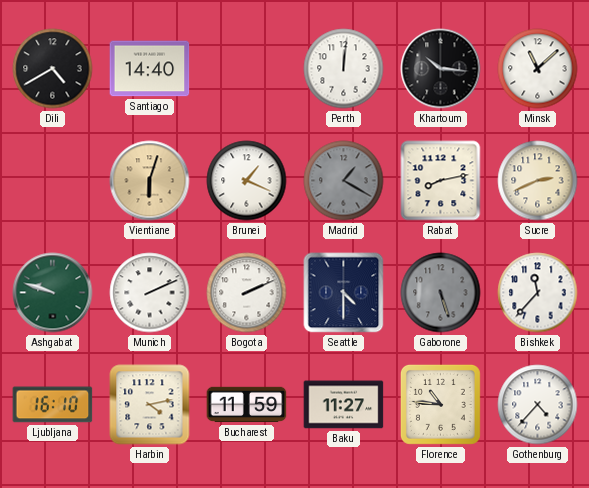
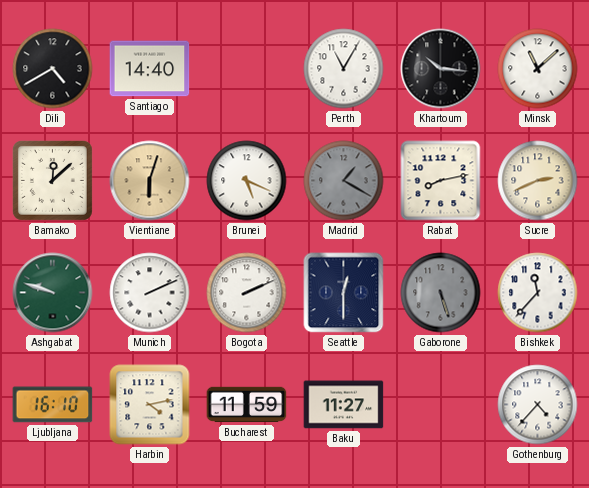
Perth: 12:01 -> 11:05 (344, 69)
Bamako: none -> 12:08 (52, 180)
Brunei: 1:19 -> 5:19 (247, 181)
Seattle: 4:30 -> 12:30 (344, 293)
Florence: 10:46 -> none (440, 404)
